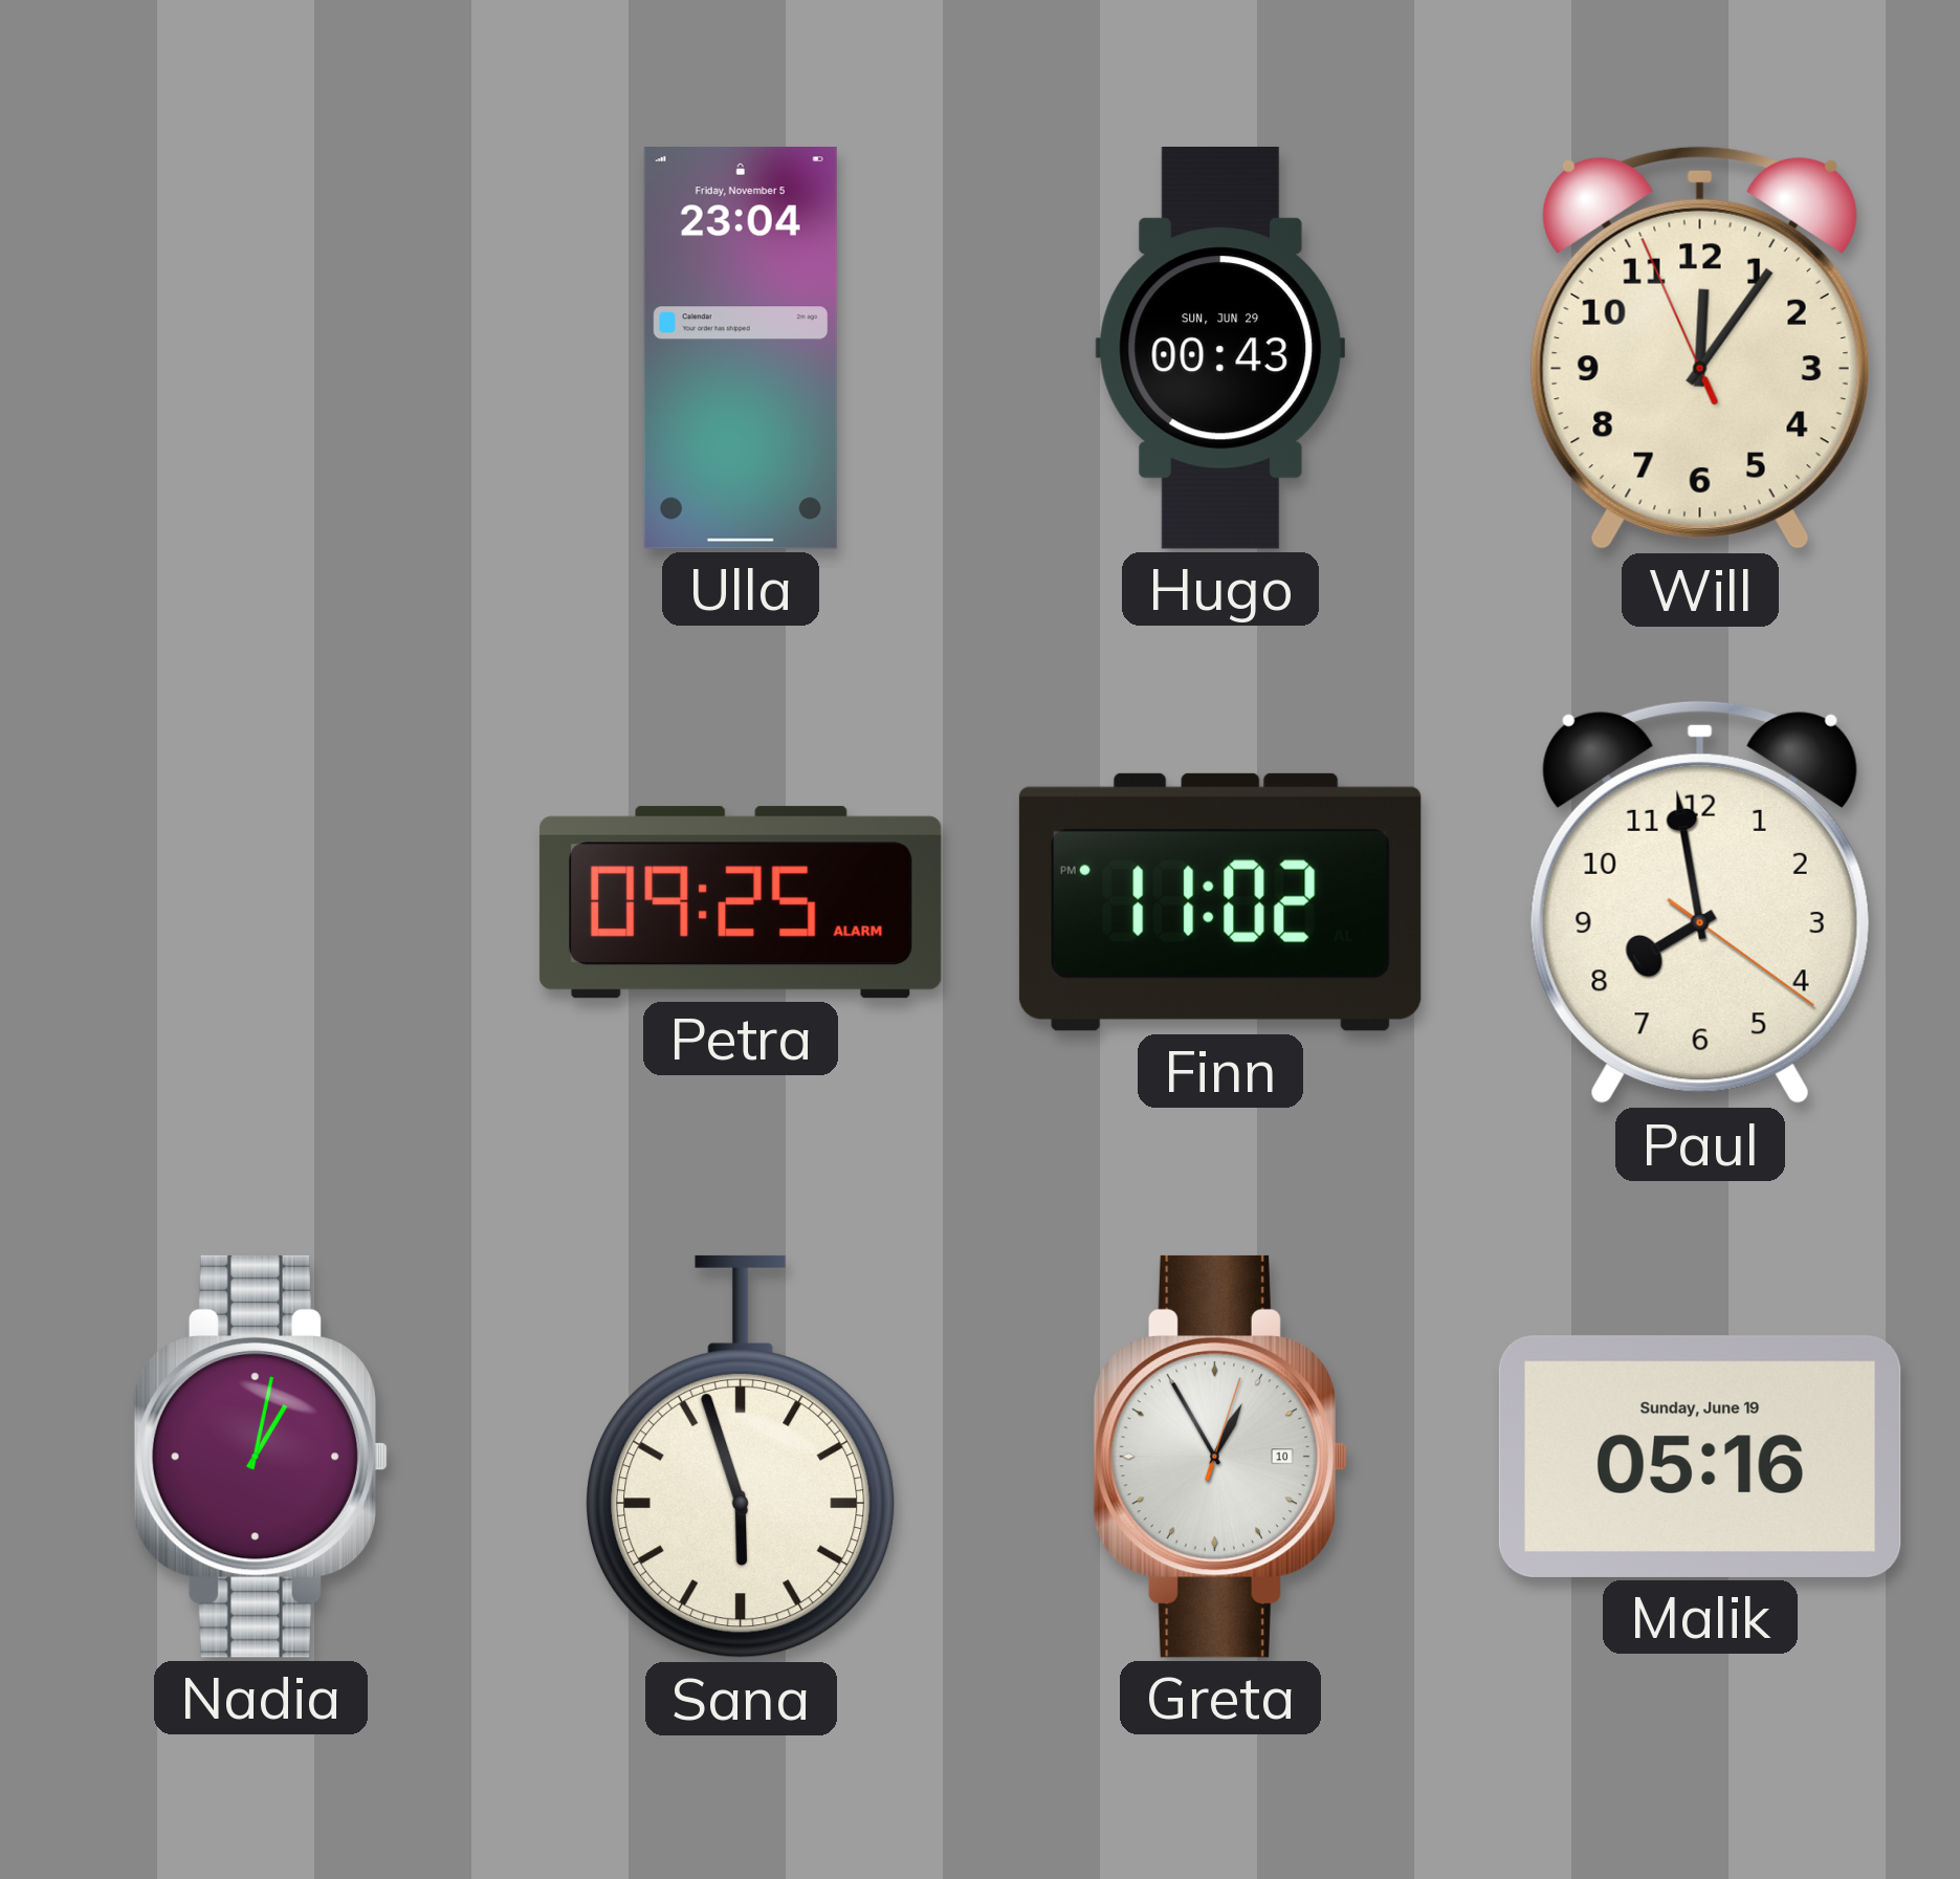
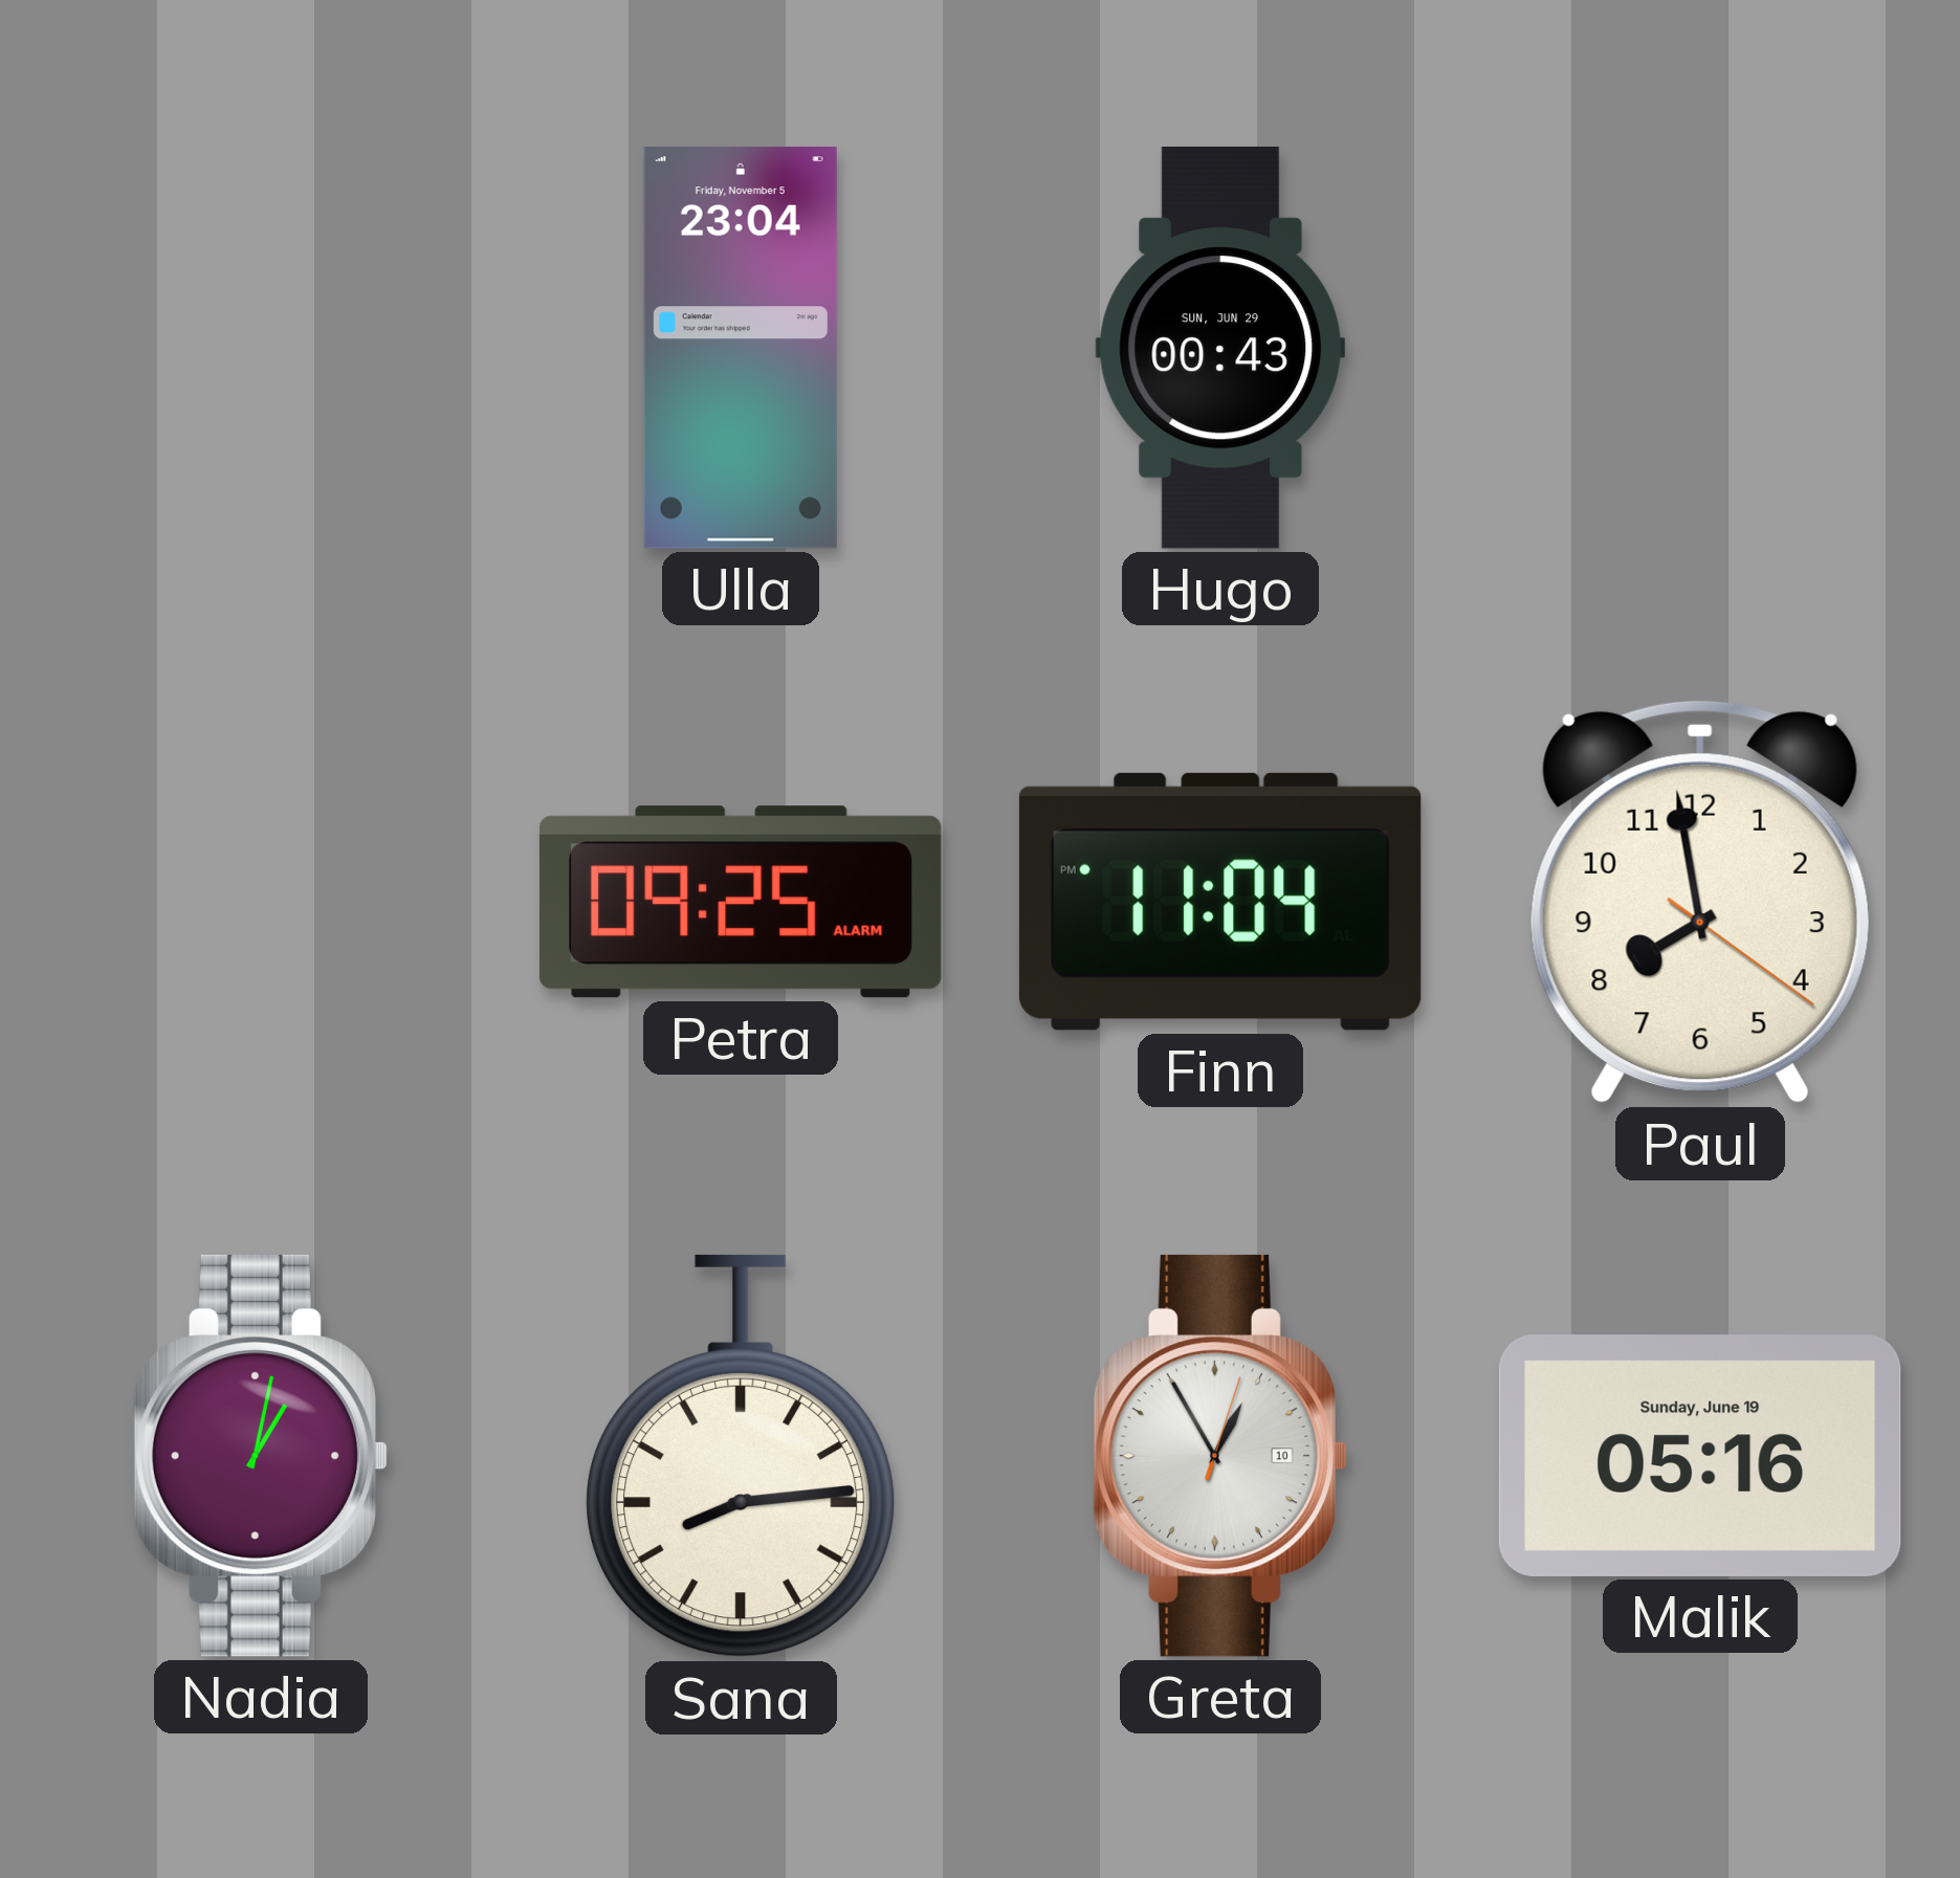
Will: 12:05 -> none (1700, 348)
Finn: 11:02 -> 11:04 (1220, 902)
Sana: 5:57 -> 8:14 (742, 1456)
